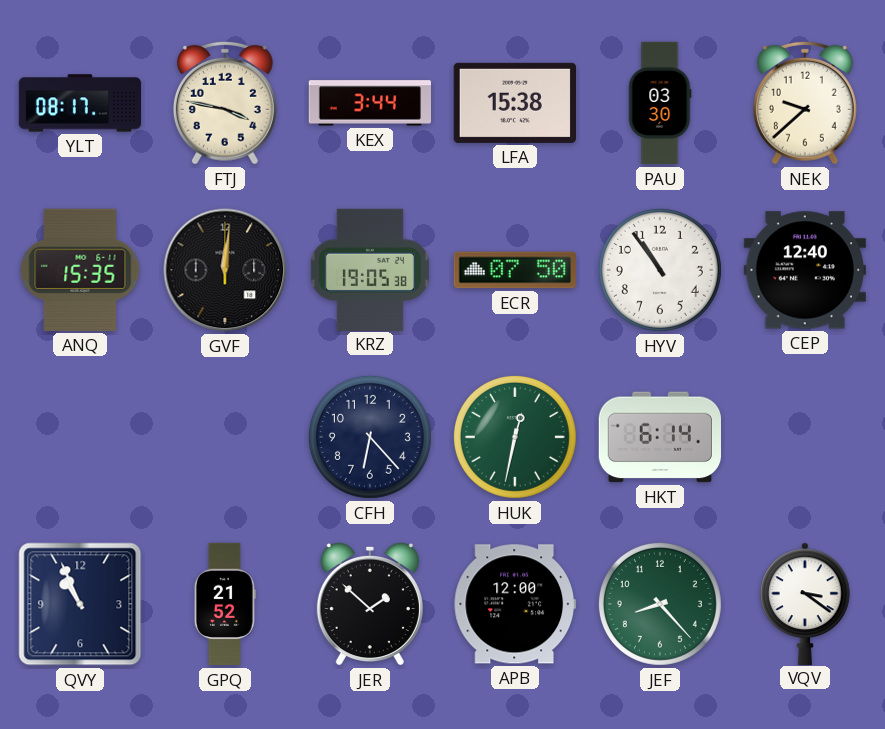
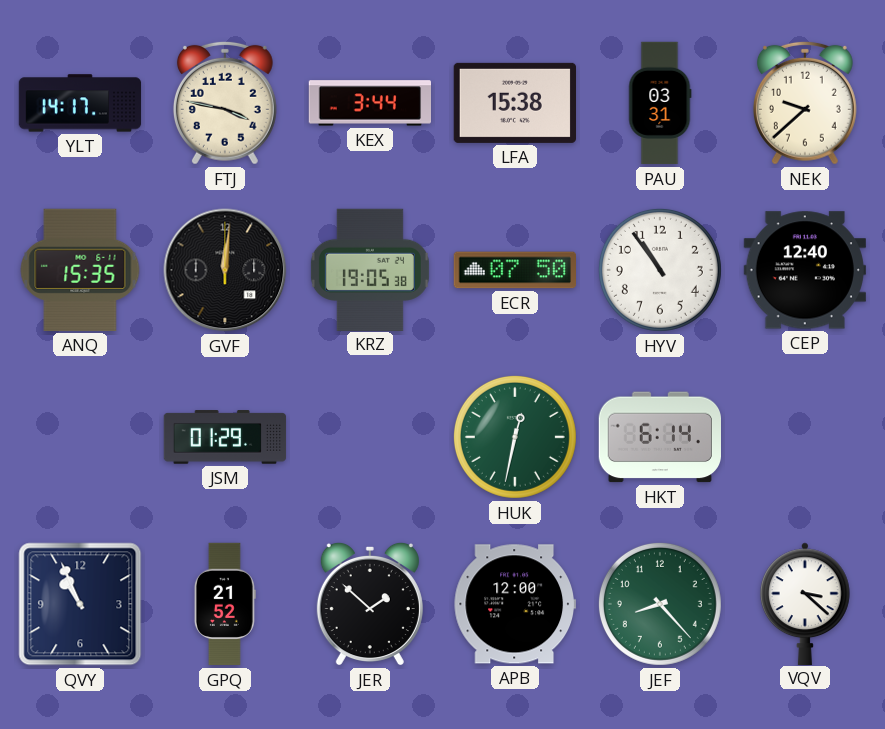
YLT: 08:17 -> 14:17 (80, 103)
PAU: 03:30 -> 03:31 (660, 103)
JSM: none -> 01:29 (225, 437)
CFH: 6:23 -> none (370, 437)
VQV: 3:21 -> 3:22 (806, 603)
